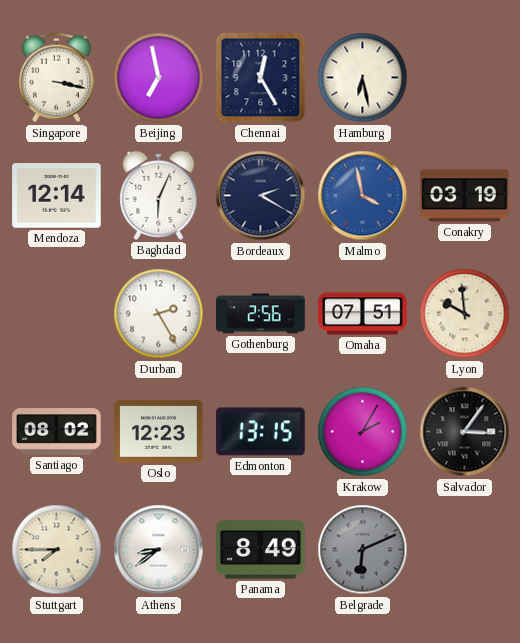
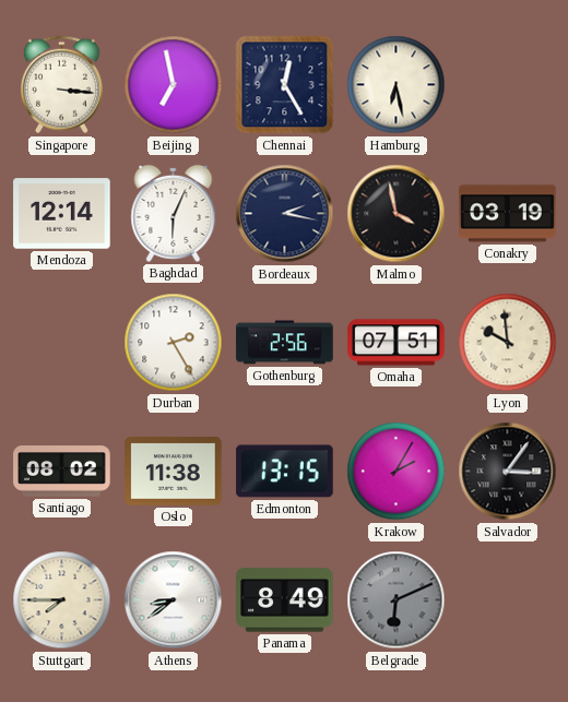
Singapore: 3:17 -> 3:16 (61, 85)
Bordeaux: 2:20 -> 2:17 (285, 214)
Malmo dial: blue -> black (397, 214)
Oslo: 12:23 -> 11:38 (174, 472)
